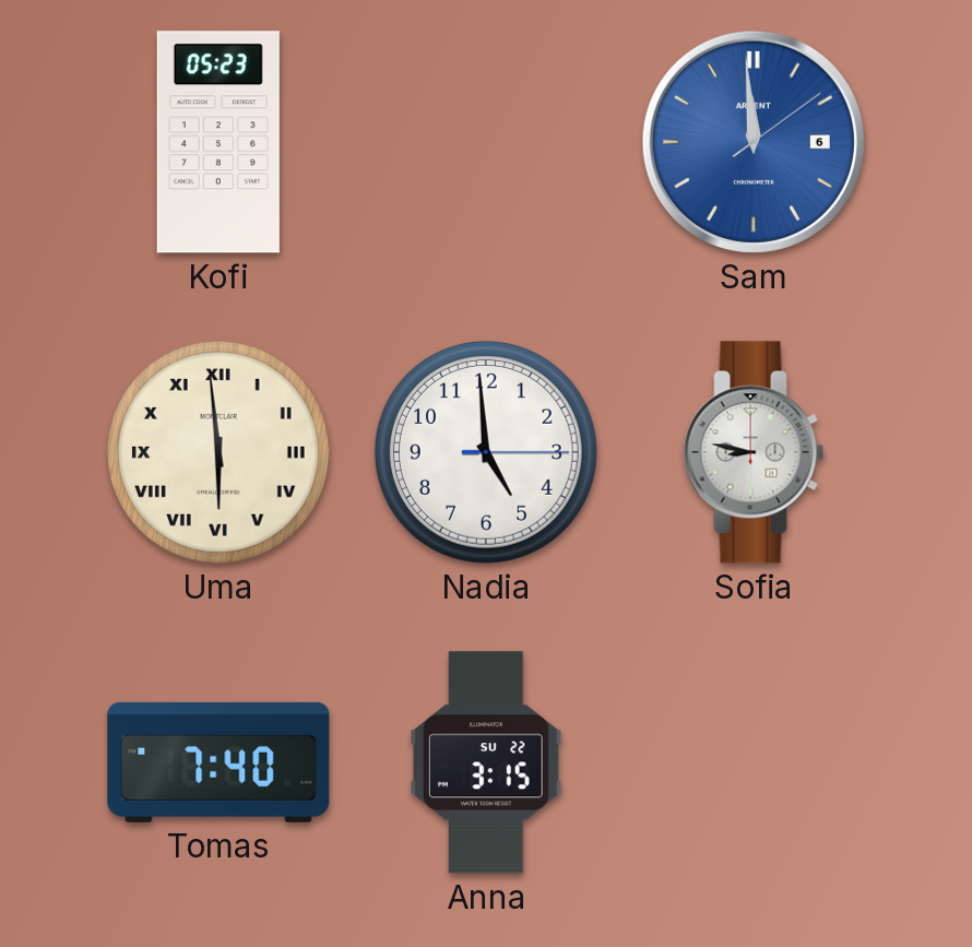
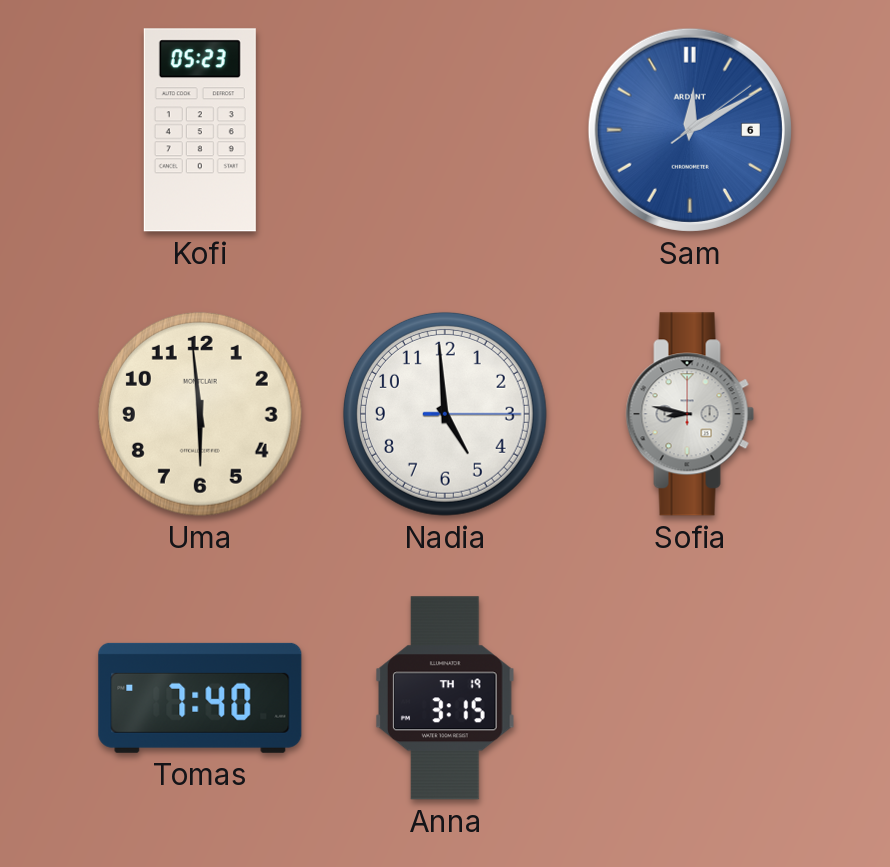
Sam: 11:59 -> 12:10 (690, 130)
Uma numerals: Roman -> Arabic (200, 414)
Anna date: SU 22 -> TH 19 (445, 698)
